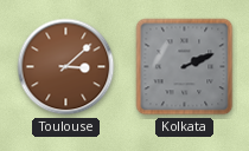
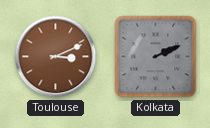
Toulouse: 3:08 -> 3:11 (56, 57)
